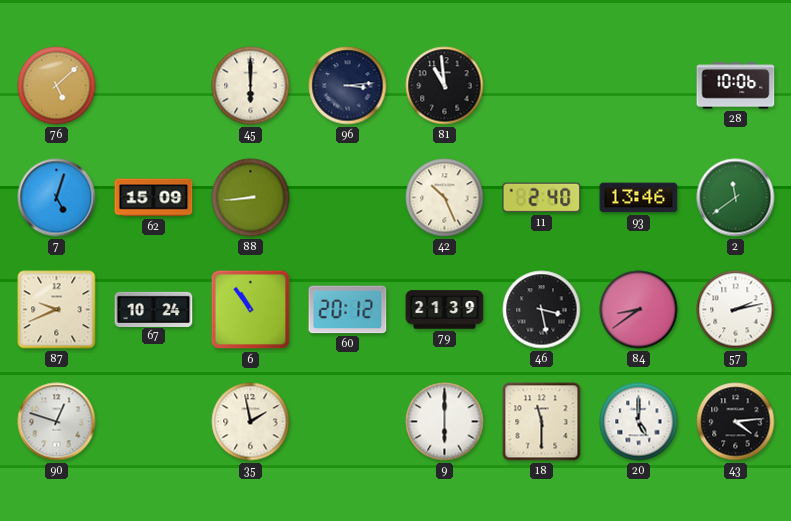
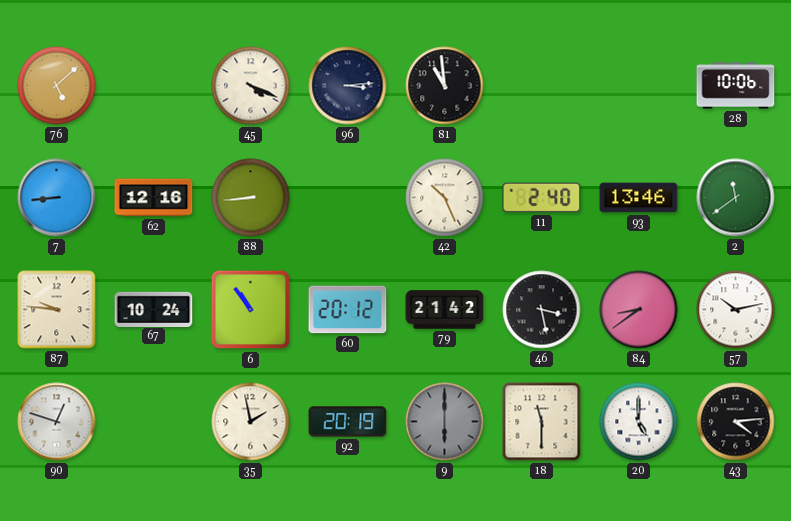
45: 6:00 -> 4:19 (251, 86)
7: 5:03 -> 8:44 (57, 198)
62: 15:09 -> 12:16 (154, 198)
87: 9:41 -> 9:46 (57, 310)
79: 21:39 -> 21:42 (445, 310)
57: 2:13 -> 10:13 (736, 310)
92: none -> 20:19 (348, 422)
9 dial: white -> grey (445, 422)
